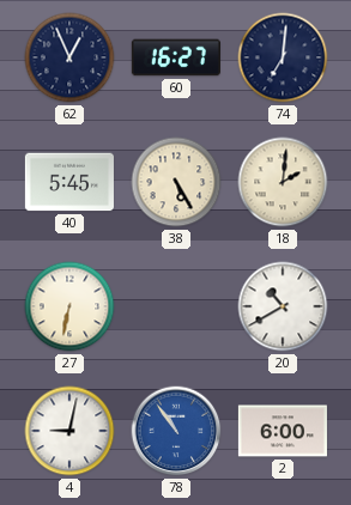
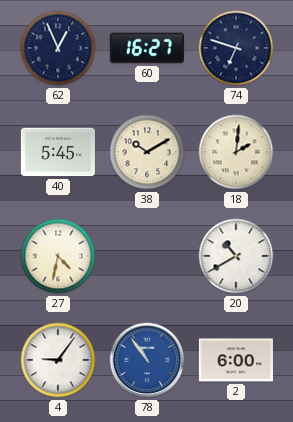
74: 7:01 -> 6:48 (236, 48)
38: 5:25 -> 10:10 (147, 152)
27: 6:32 -> 4:32 (58, 256)
4: 9:02 -> 9:06 (58, 360)
